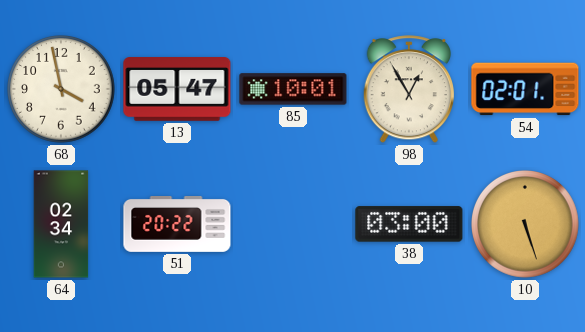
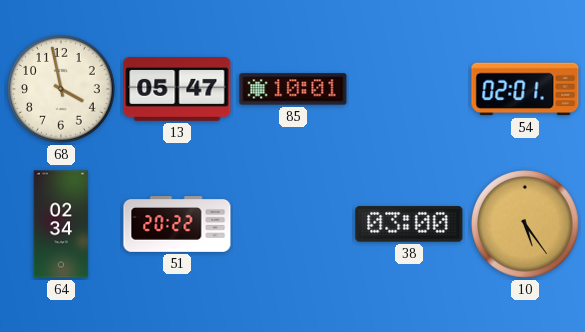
98: 12:55 -> none (408, 90)
10: 5:27 -> 5:24 (526, 225)
